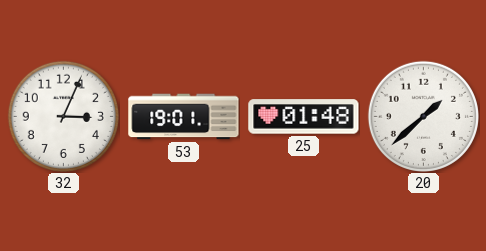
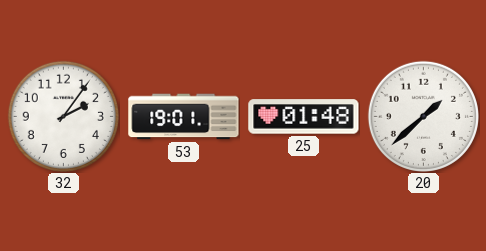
32: 3:04 -> 2:06 (63, 116)
